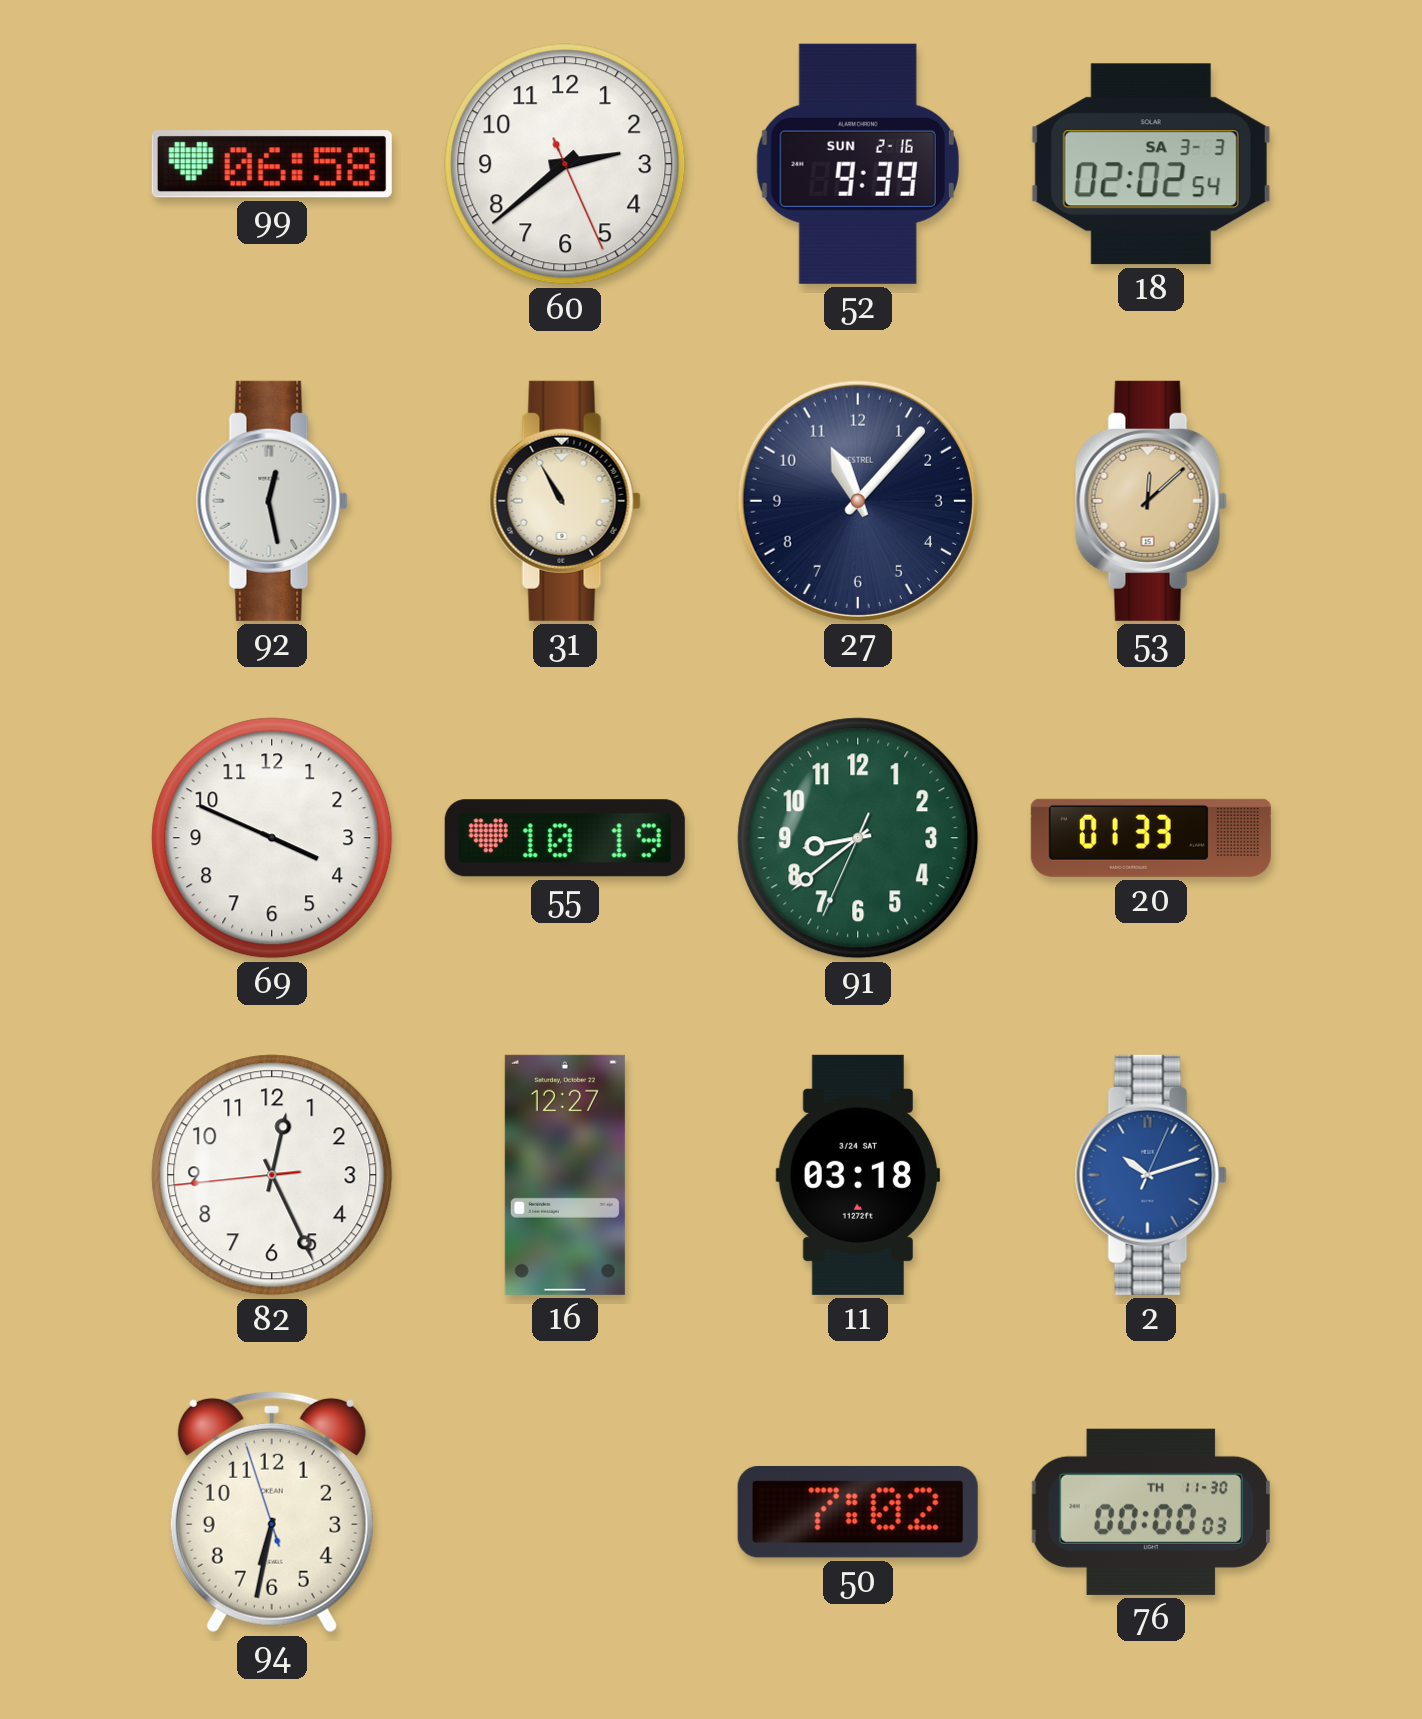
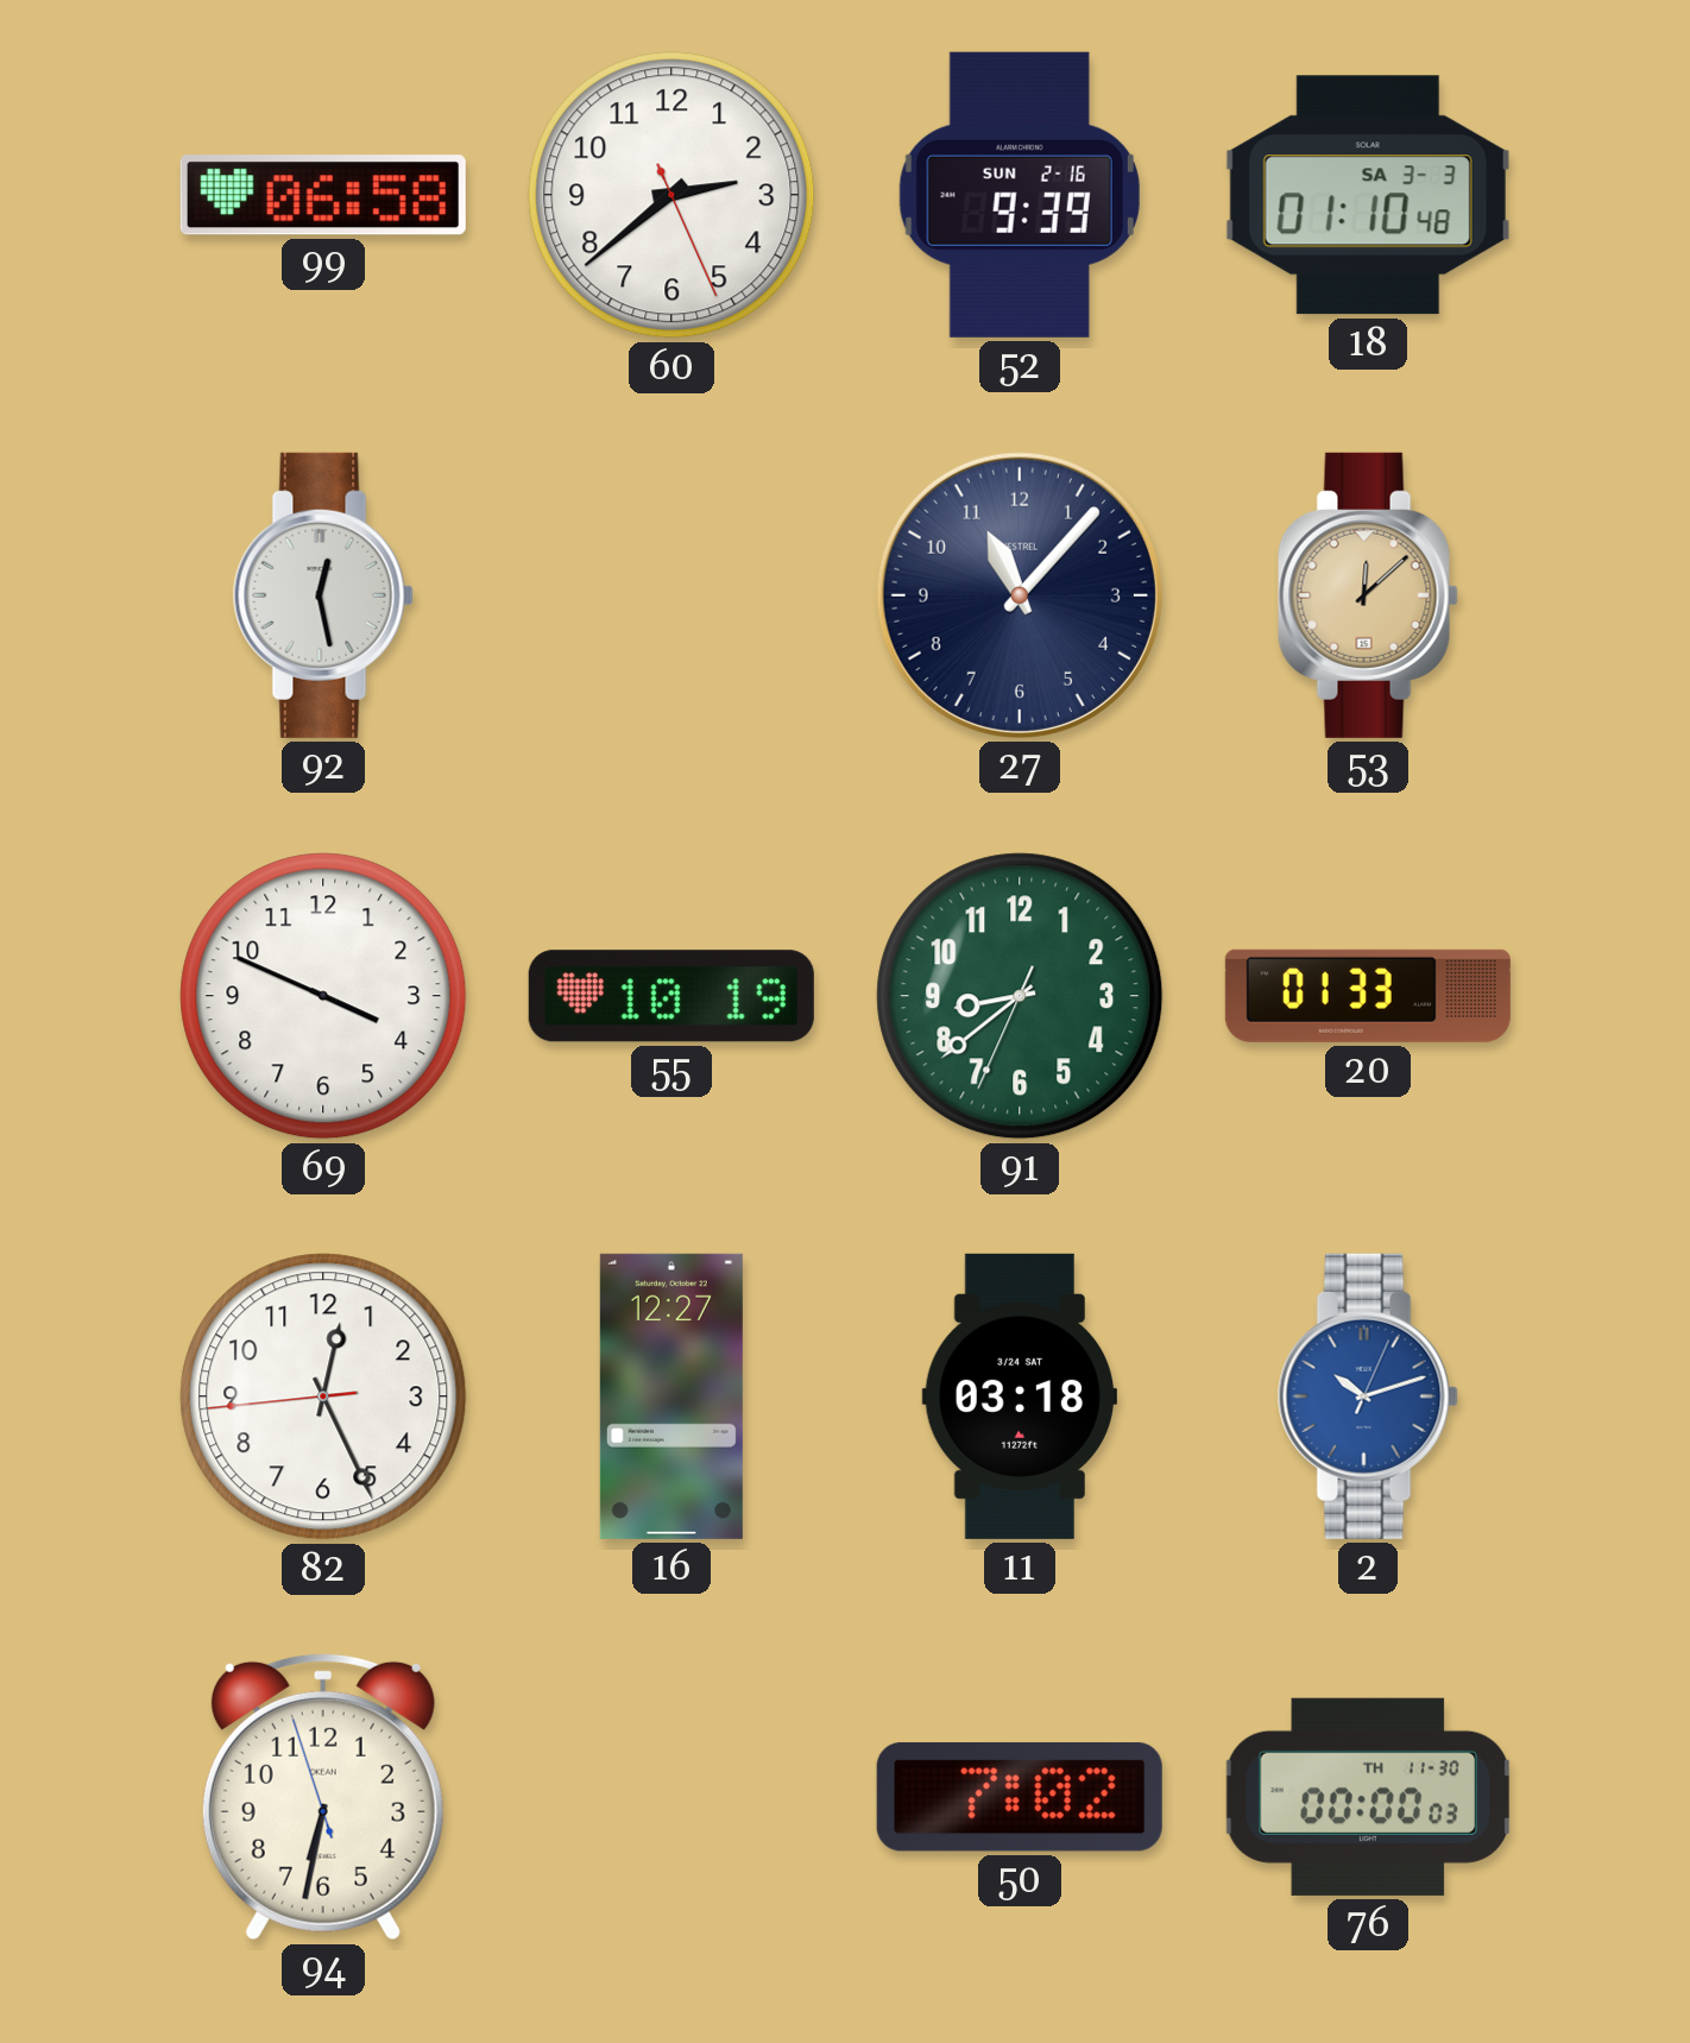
18: 02:02 -> 01:10 (1368, 195)
31: 10:55 -> none (565, 501)
